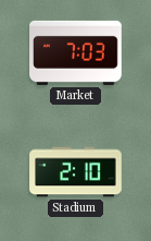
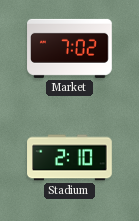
Market: 7:03 -> 7:02 (70, 48)
